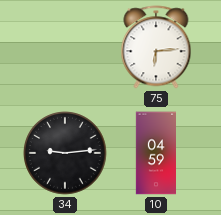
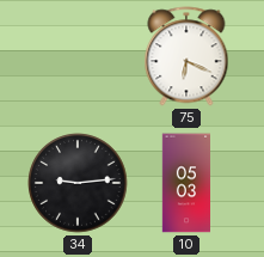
75: 6:14 -> 6:19 (186, 56)
10: 04:59 -> 05:03 (186, 183)
